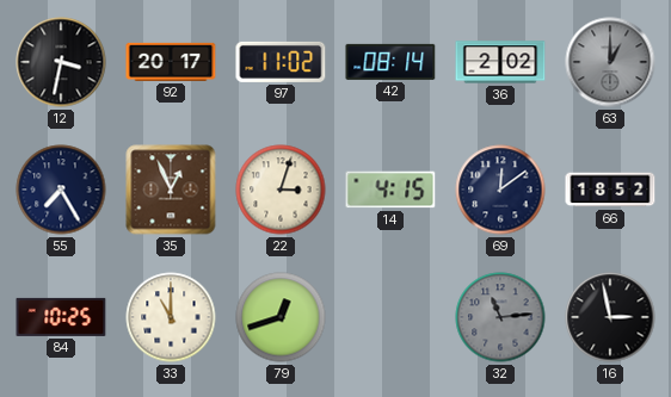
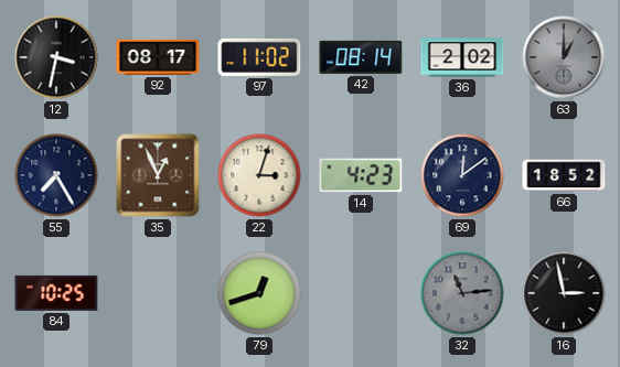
92: 20:17 -> 08:17 (158, 57)
14: 4:15 -> 4:23 (361, 175)
33: 11:00 -> none (171, 317)
